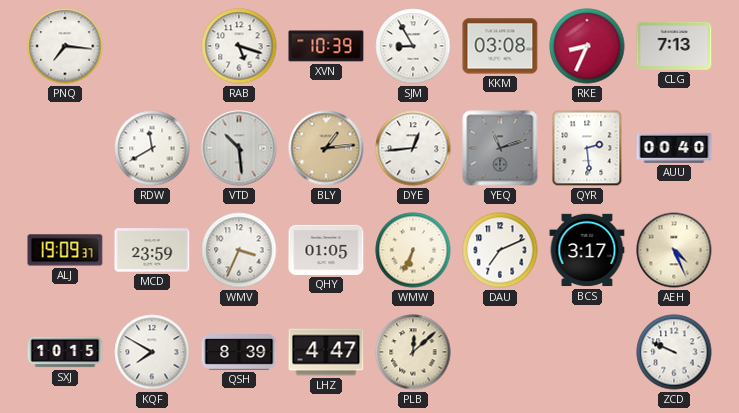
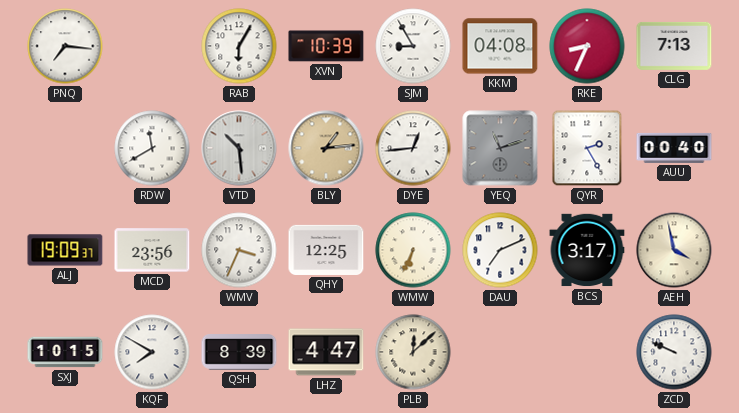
RAB: 5:18 -> 6:05 (239, 46)
KKM: 03:08 -> 04:08 (500, 46)
QYR: 2:29 -> 2:25 (587, 148)
MCD: 23:59 -> 23:56 (152, 250)
QHY: 01:05 -> 12:25 (326, 250)
AEH: 4:26 -> 3:58 (674, 250)
